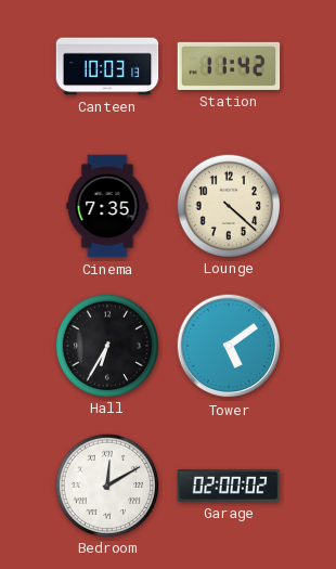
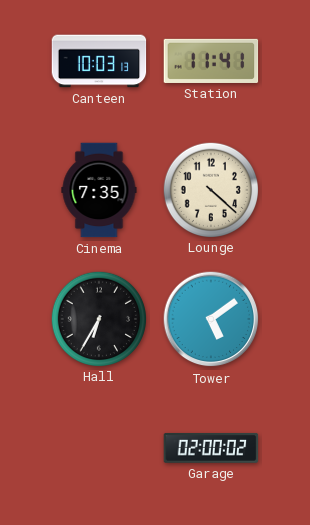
Station: 11:42 -> 11:41 (211, 61)
Bedroom: 12:10 -> none (106, 484)
